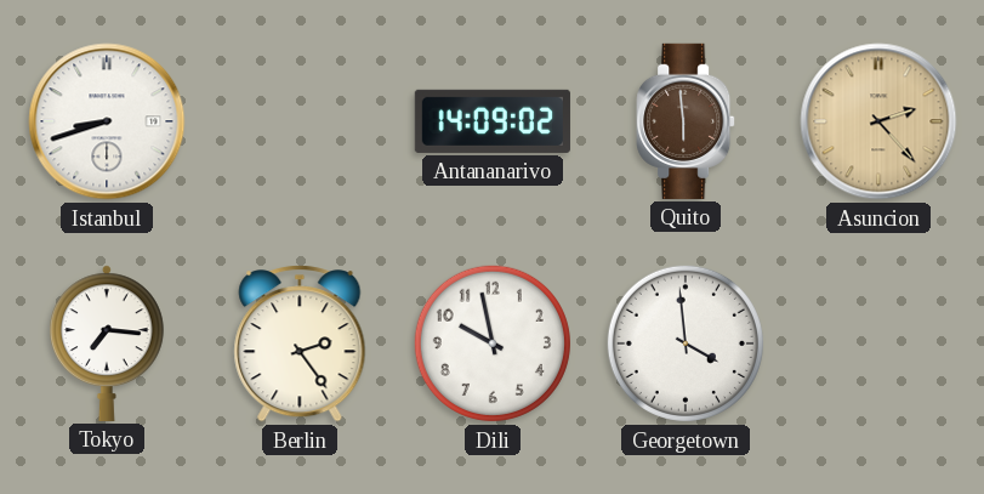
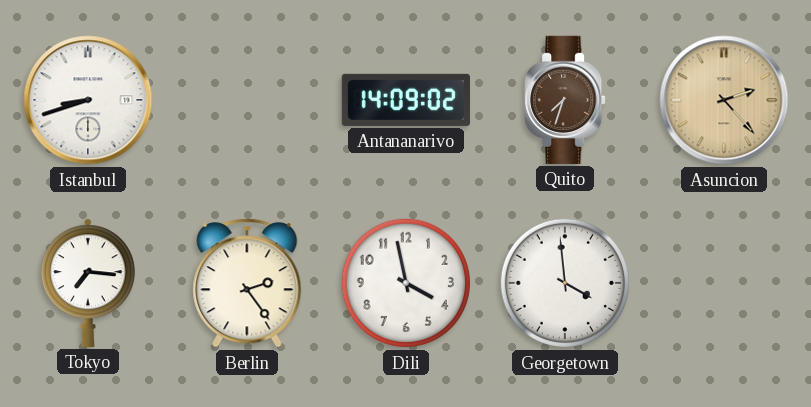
Quito: 5:59 -> 7:33 (565, 100)
Dili: 9:58 -> 3:58 (406, 283)
